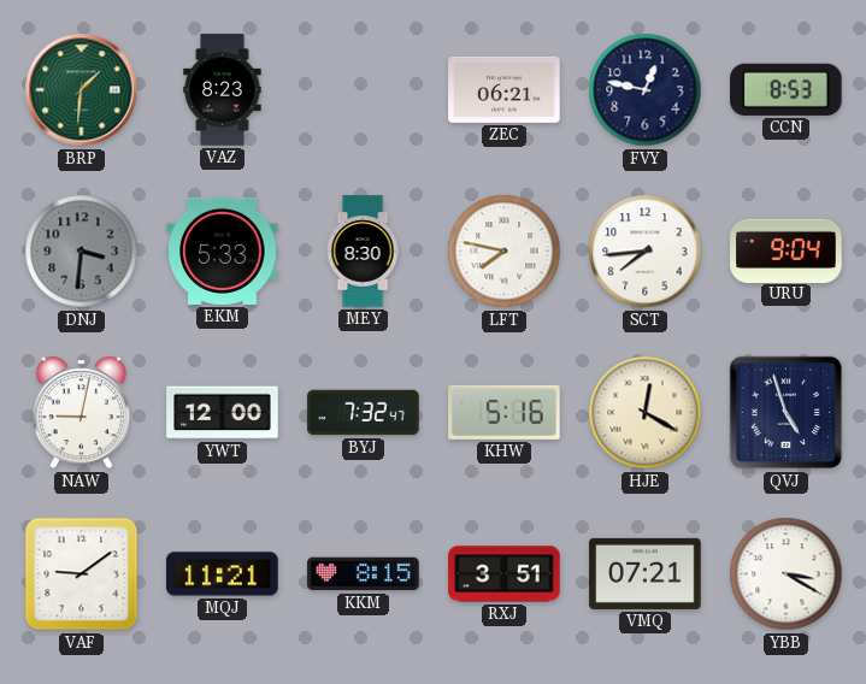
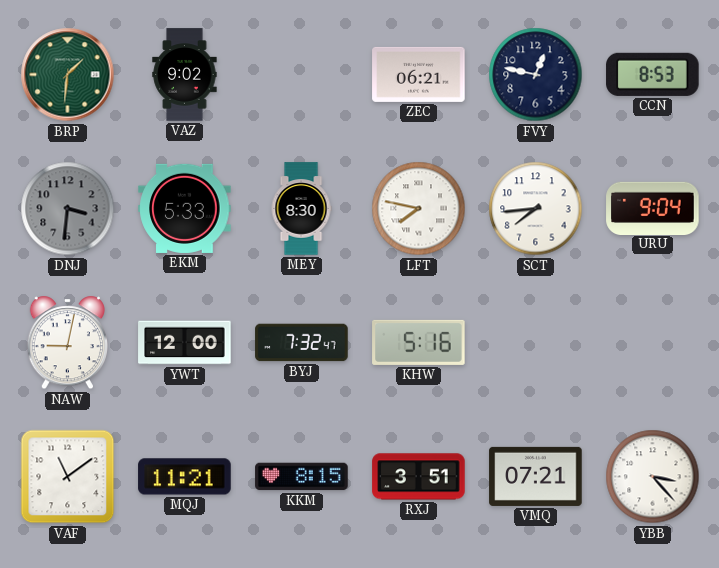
VAZ: 8:23 -> 9:02 (185, 75)
HJE: 12:20 -> none (646, 413)
QVJ: 4:57 -> none (787, 413)
VAF: 9:09 -> 11:09 (68, 477)
YBB: 3:20 -> 3:23 (653, 477)
